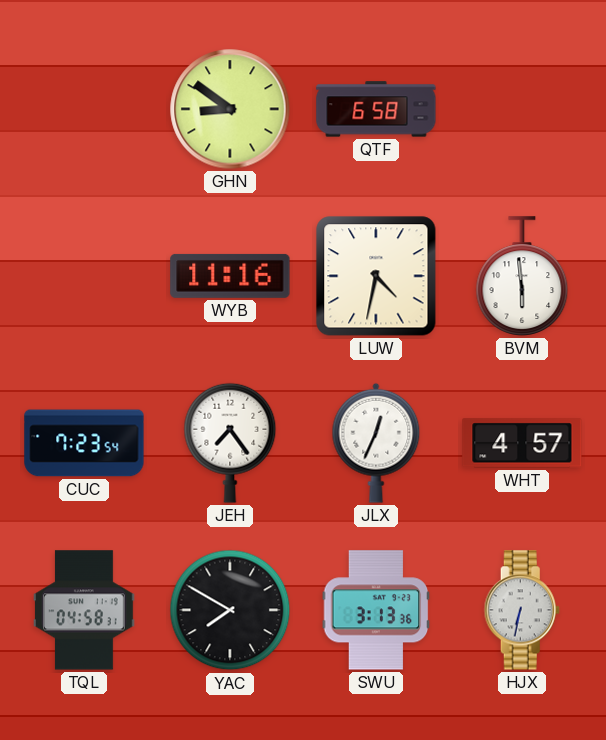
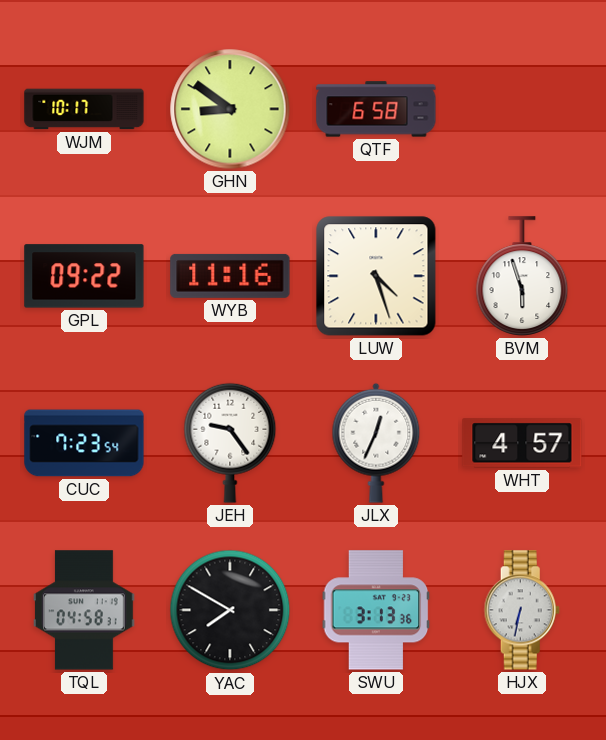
WJM: none -> 10:17 (84, 109)
GPL: none -> 09:22 (84, 276)
LUW: 4:32 -> 4:27 (376, 276)
BVM: 5:59 -> 5:57 (522, 276)
JEH: 7:24 -> 9:24 (230, 443)
